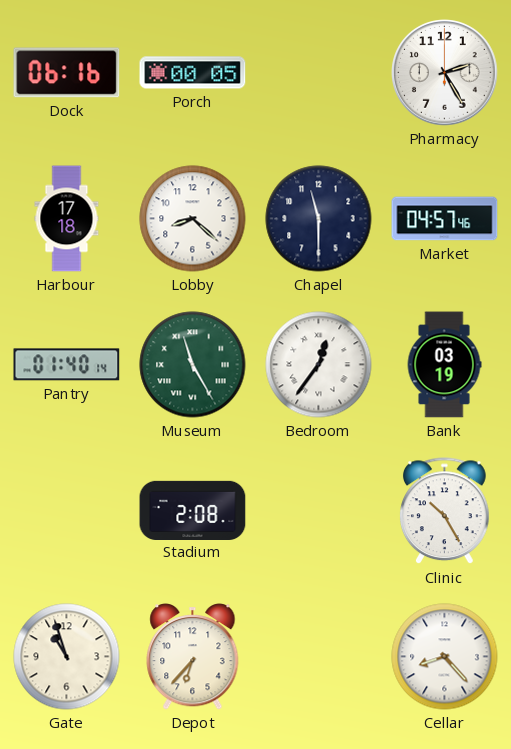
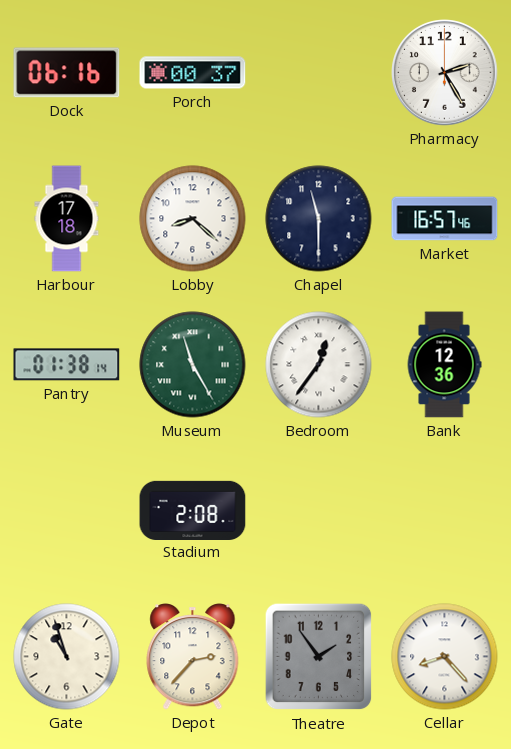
Porch: 00:05 -> 00:37 (193, 73)
Market: 04:57 -> 16:57 (445, 219)
Pantry: 01:40 -> 01:38 (67, 365)
Bank: 03:19 -> 12:36 (444, 365)
Clinic: 10:25 -> none (445, 511)
Depot: 6:37 -> 2:37 (193, 657)
Theatre: none -> 1:54 (319, 657)
